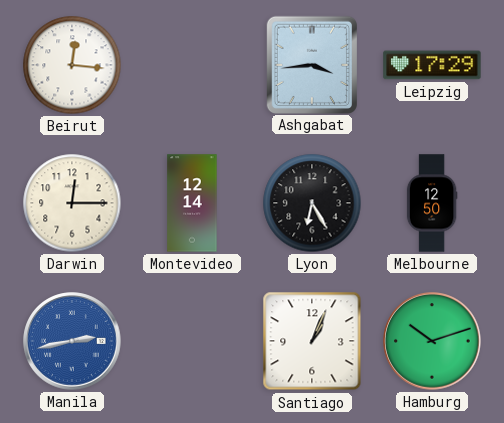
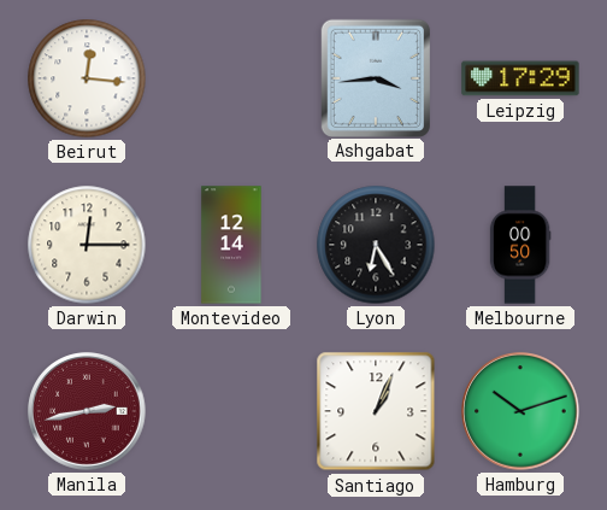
Melbourne: 12:50 -> 00:50 (520, 245)
Manila dial: blue -> burgundy (87, 411)
